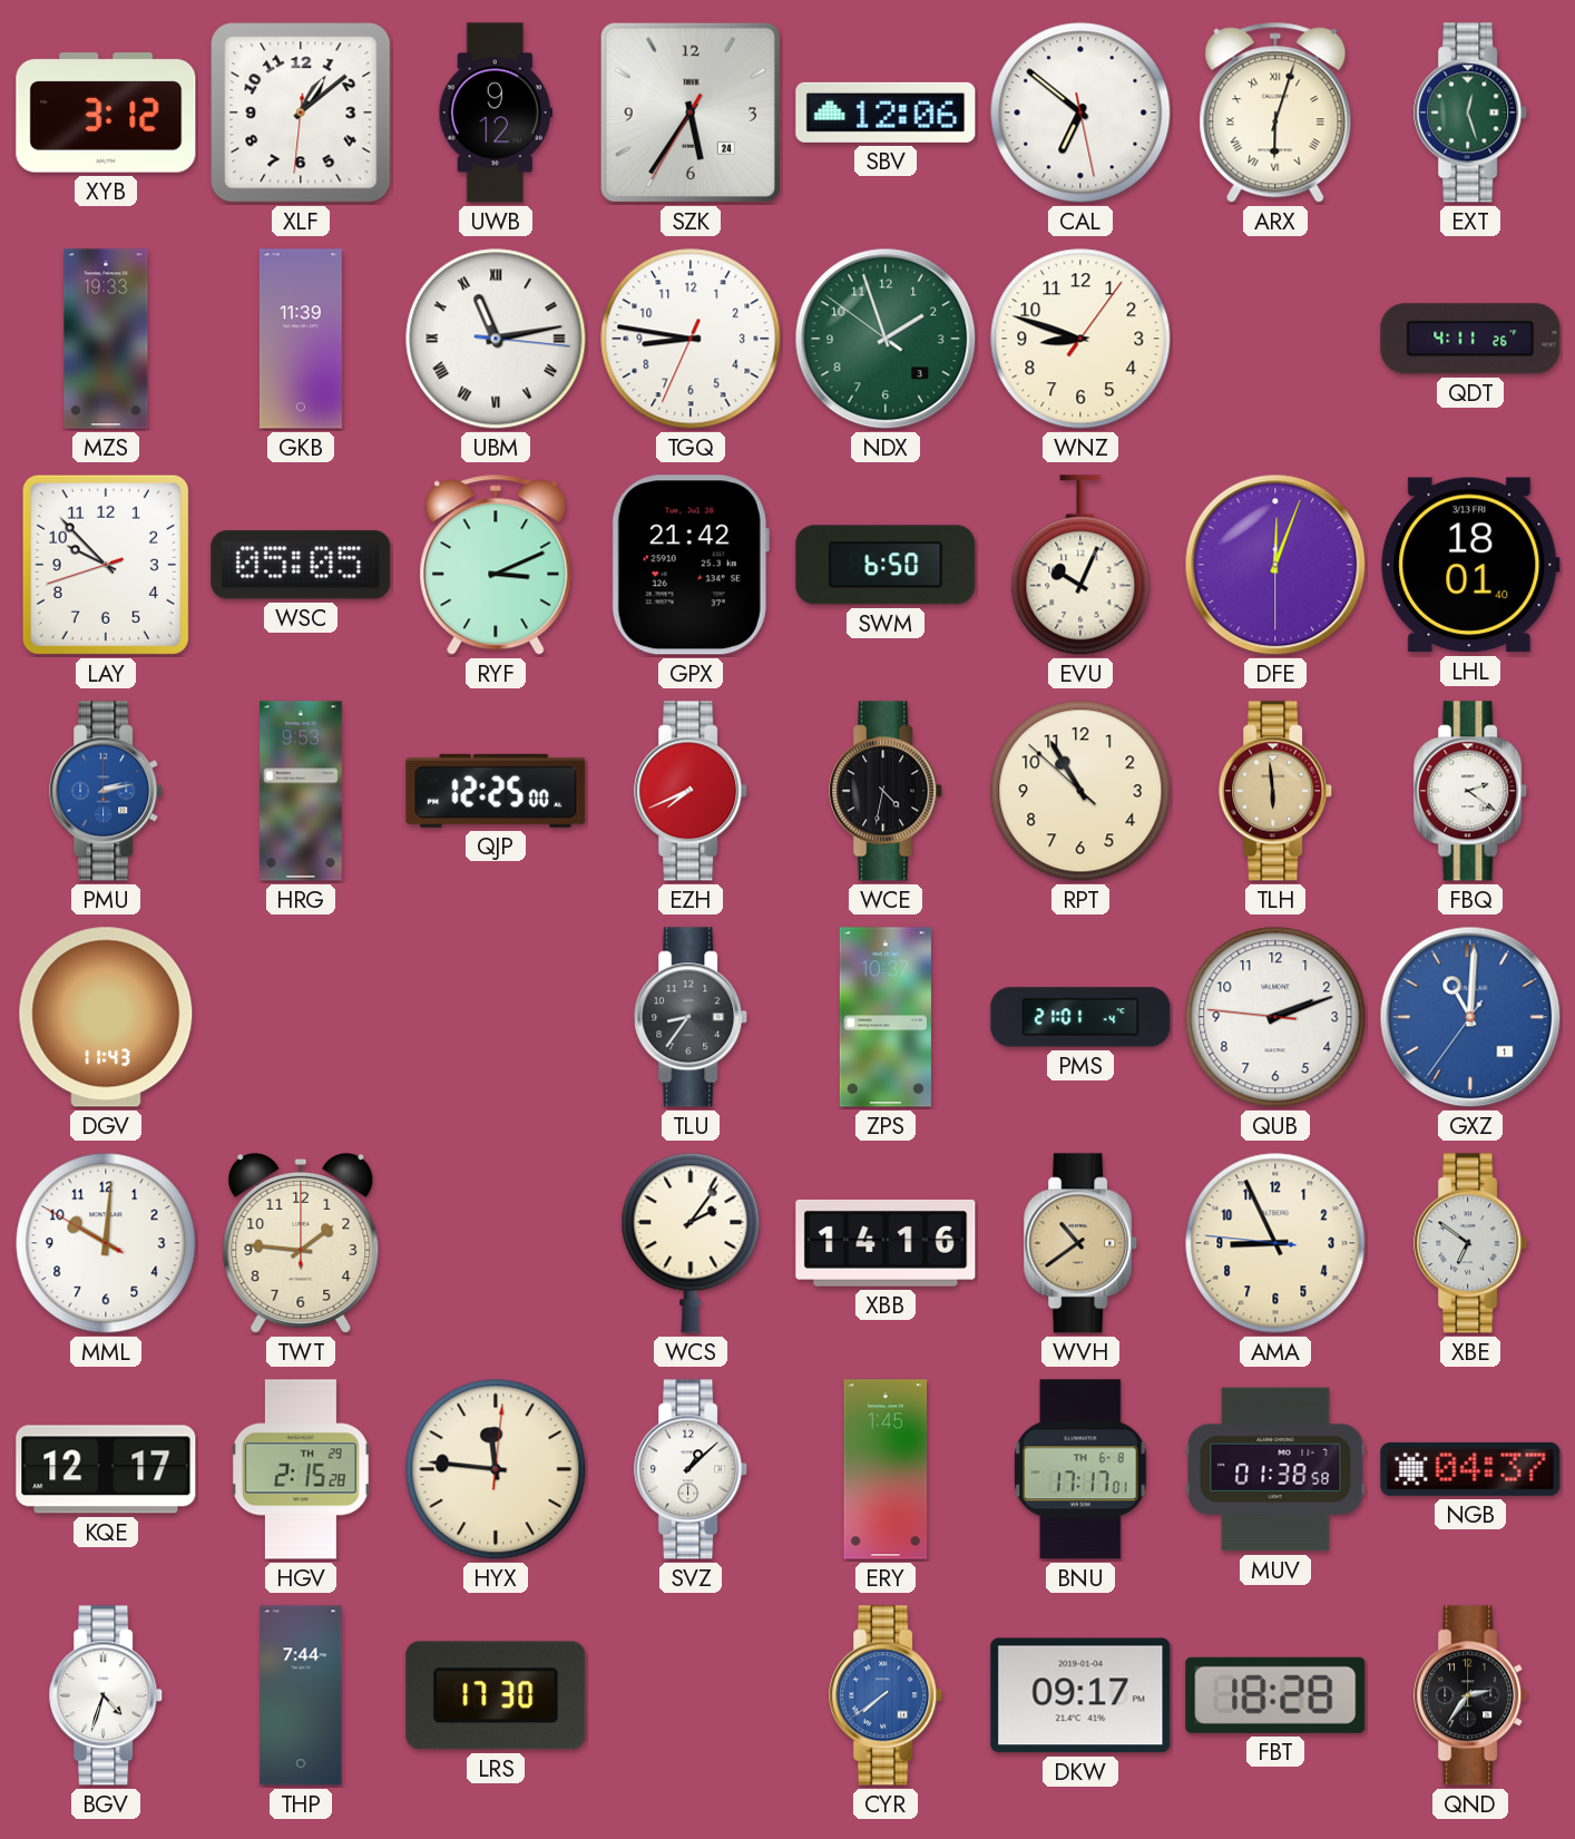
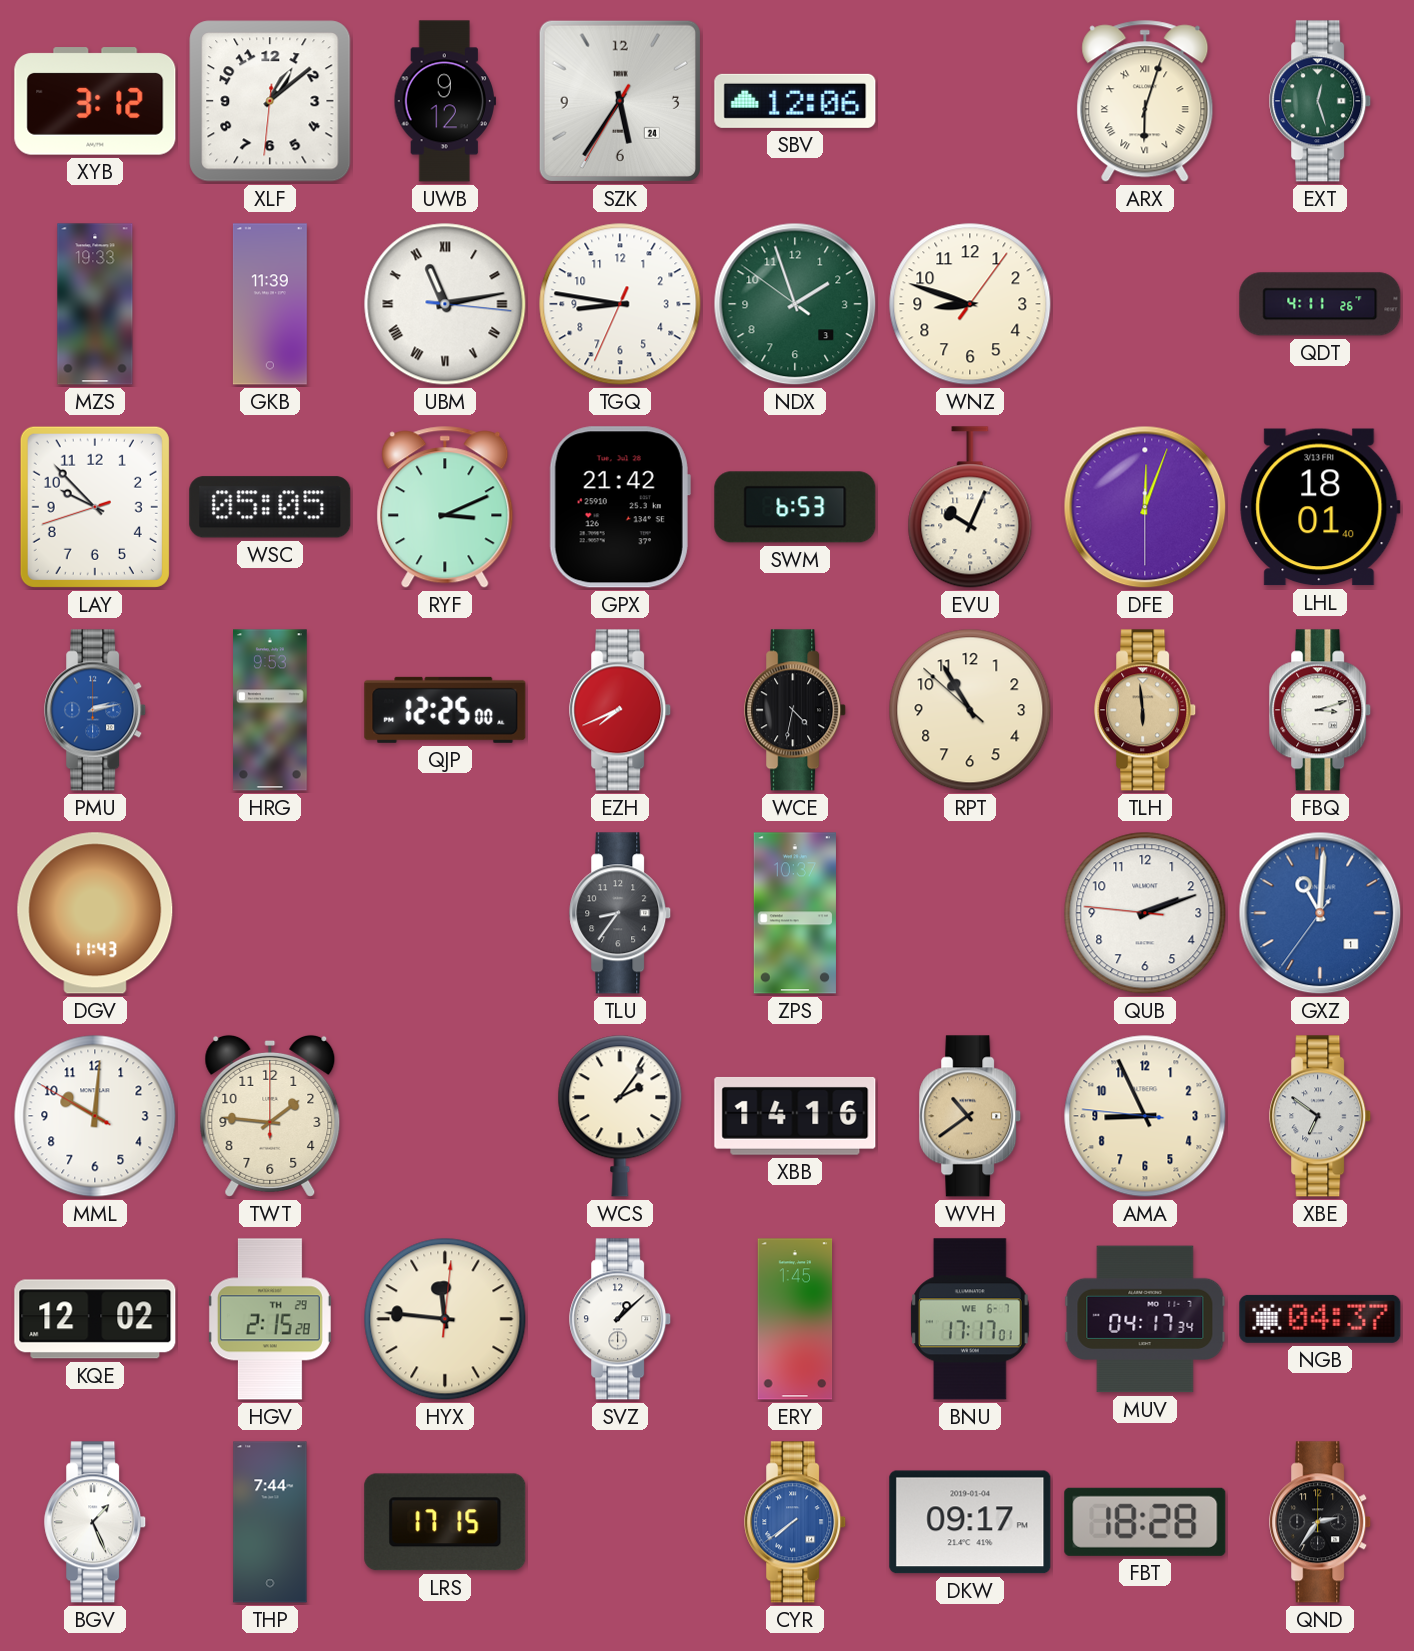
CAL: 6:51 -> none (1080, 113)
SWM: 6:50 -> 6:53 (795, 507)
FBQ: 2:21 -> 3:12 (1321, 710)
PMS: 21:01 -> none (1080, 1017)
KQE: 12:17 -> 12:02 (95, 1319)
BNU date: TH 6-8 -> WE 6-7 (970, 1319)
MUV: 01:38 -> 04:17 (1145, 1319)
BGV: 4:33 -> 1:26 (96, 1522)
LRS: 17:30 -> 17:15 (445, 1522)
